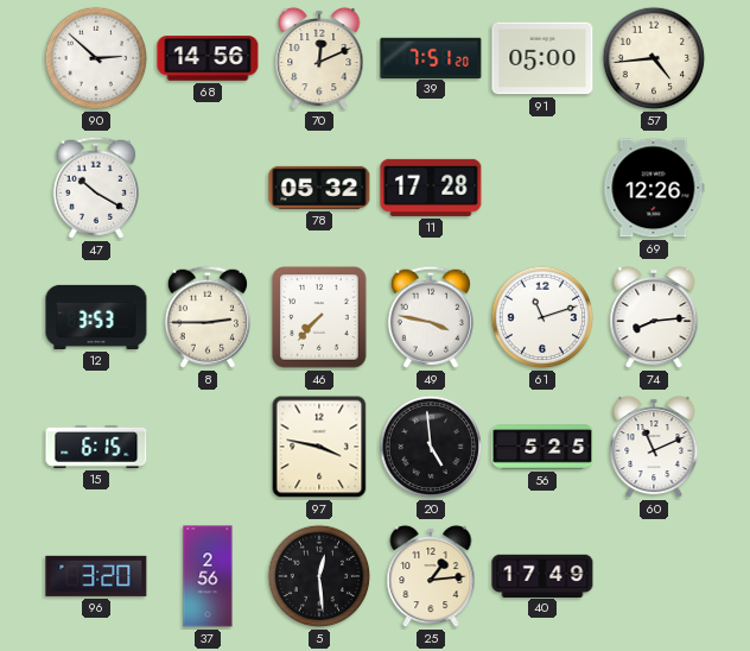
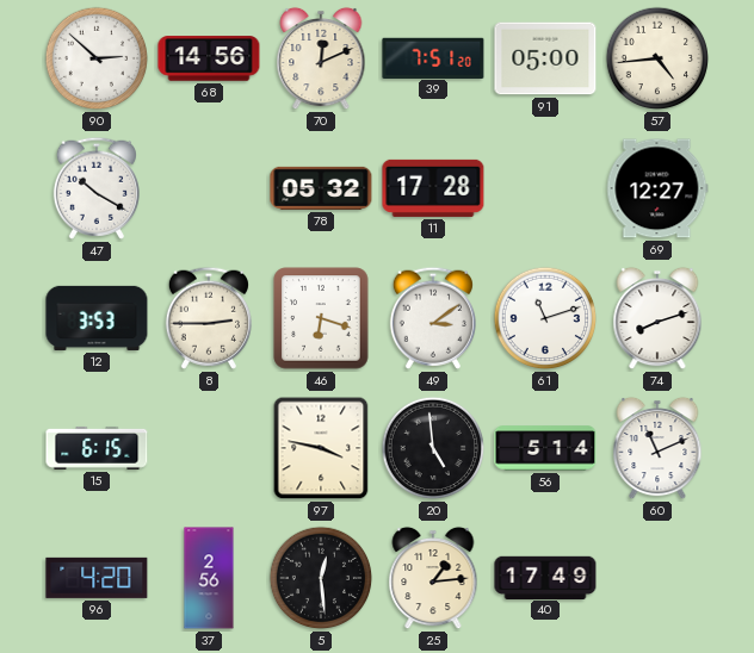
69: 12:26 -> 12:27 (657, 188)
46: 7:37 -> 6:18 (321, 318)
49: 3:47 -> 3:09 (433, 318)
74: 8:14 -> 8:12 (657, 318)
56: 5:25 -> 5:14 (545, 448)
96: 3:20 -> 4:20 (97, 578)
